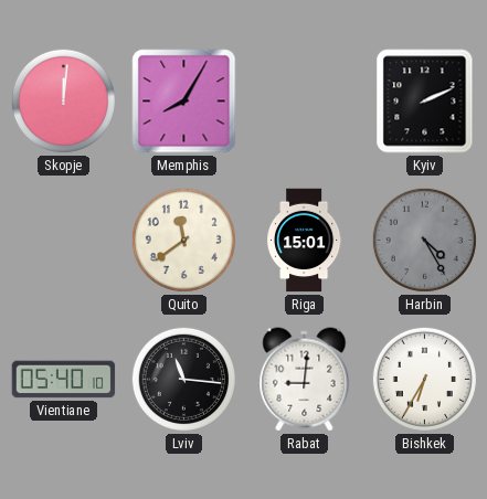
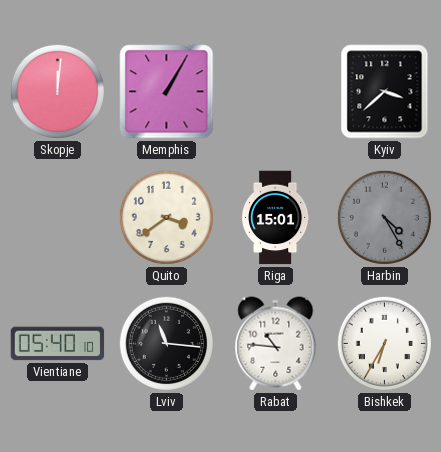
Memphis: 8:05 -> 1:05 (167, 92)
Kyiv: 2:11 -> 3:38 (385, 92)
Quito: 11:39 -> 3:39 (166, 217)
Rabat: 9:01 -> 10:46 (276, 344)
